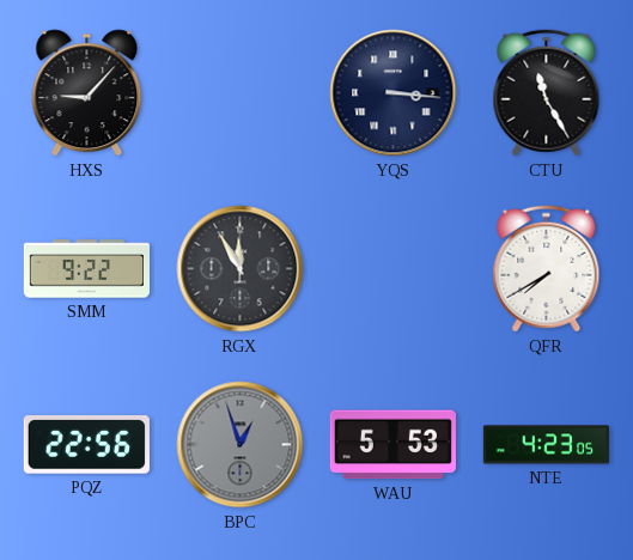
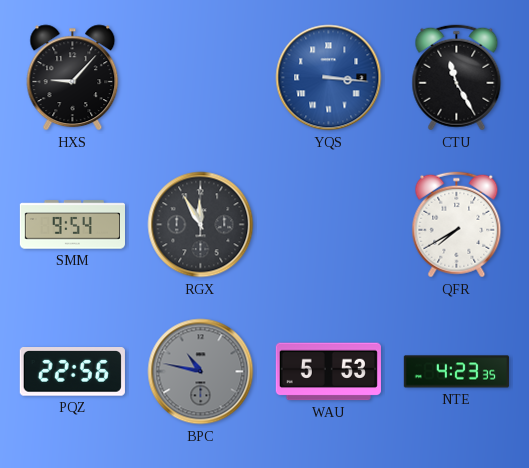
YQS dial: navy -> blue (329, 78)
SMM: 9:22 -> 9:54 (72, 225)
BPC: 12:57 -> 10:47 (201, 372)
NTE: 4:23:05 -> 4:23:35 (456, 372)
